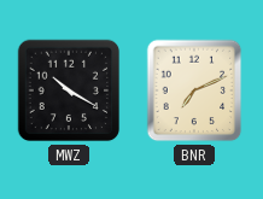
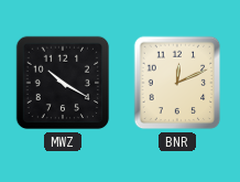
BNR: 7:11 -> 12:11 (177, 83)
